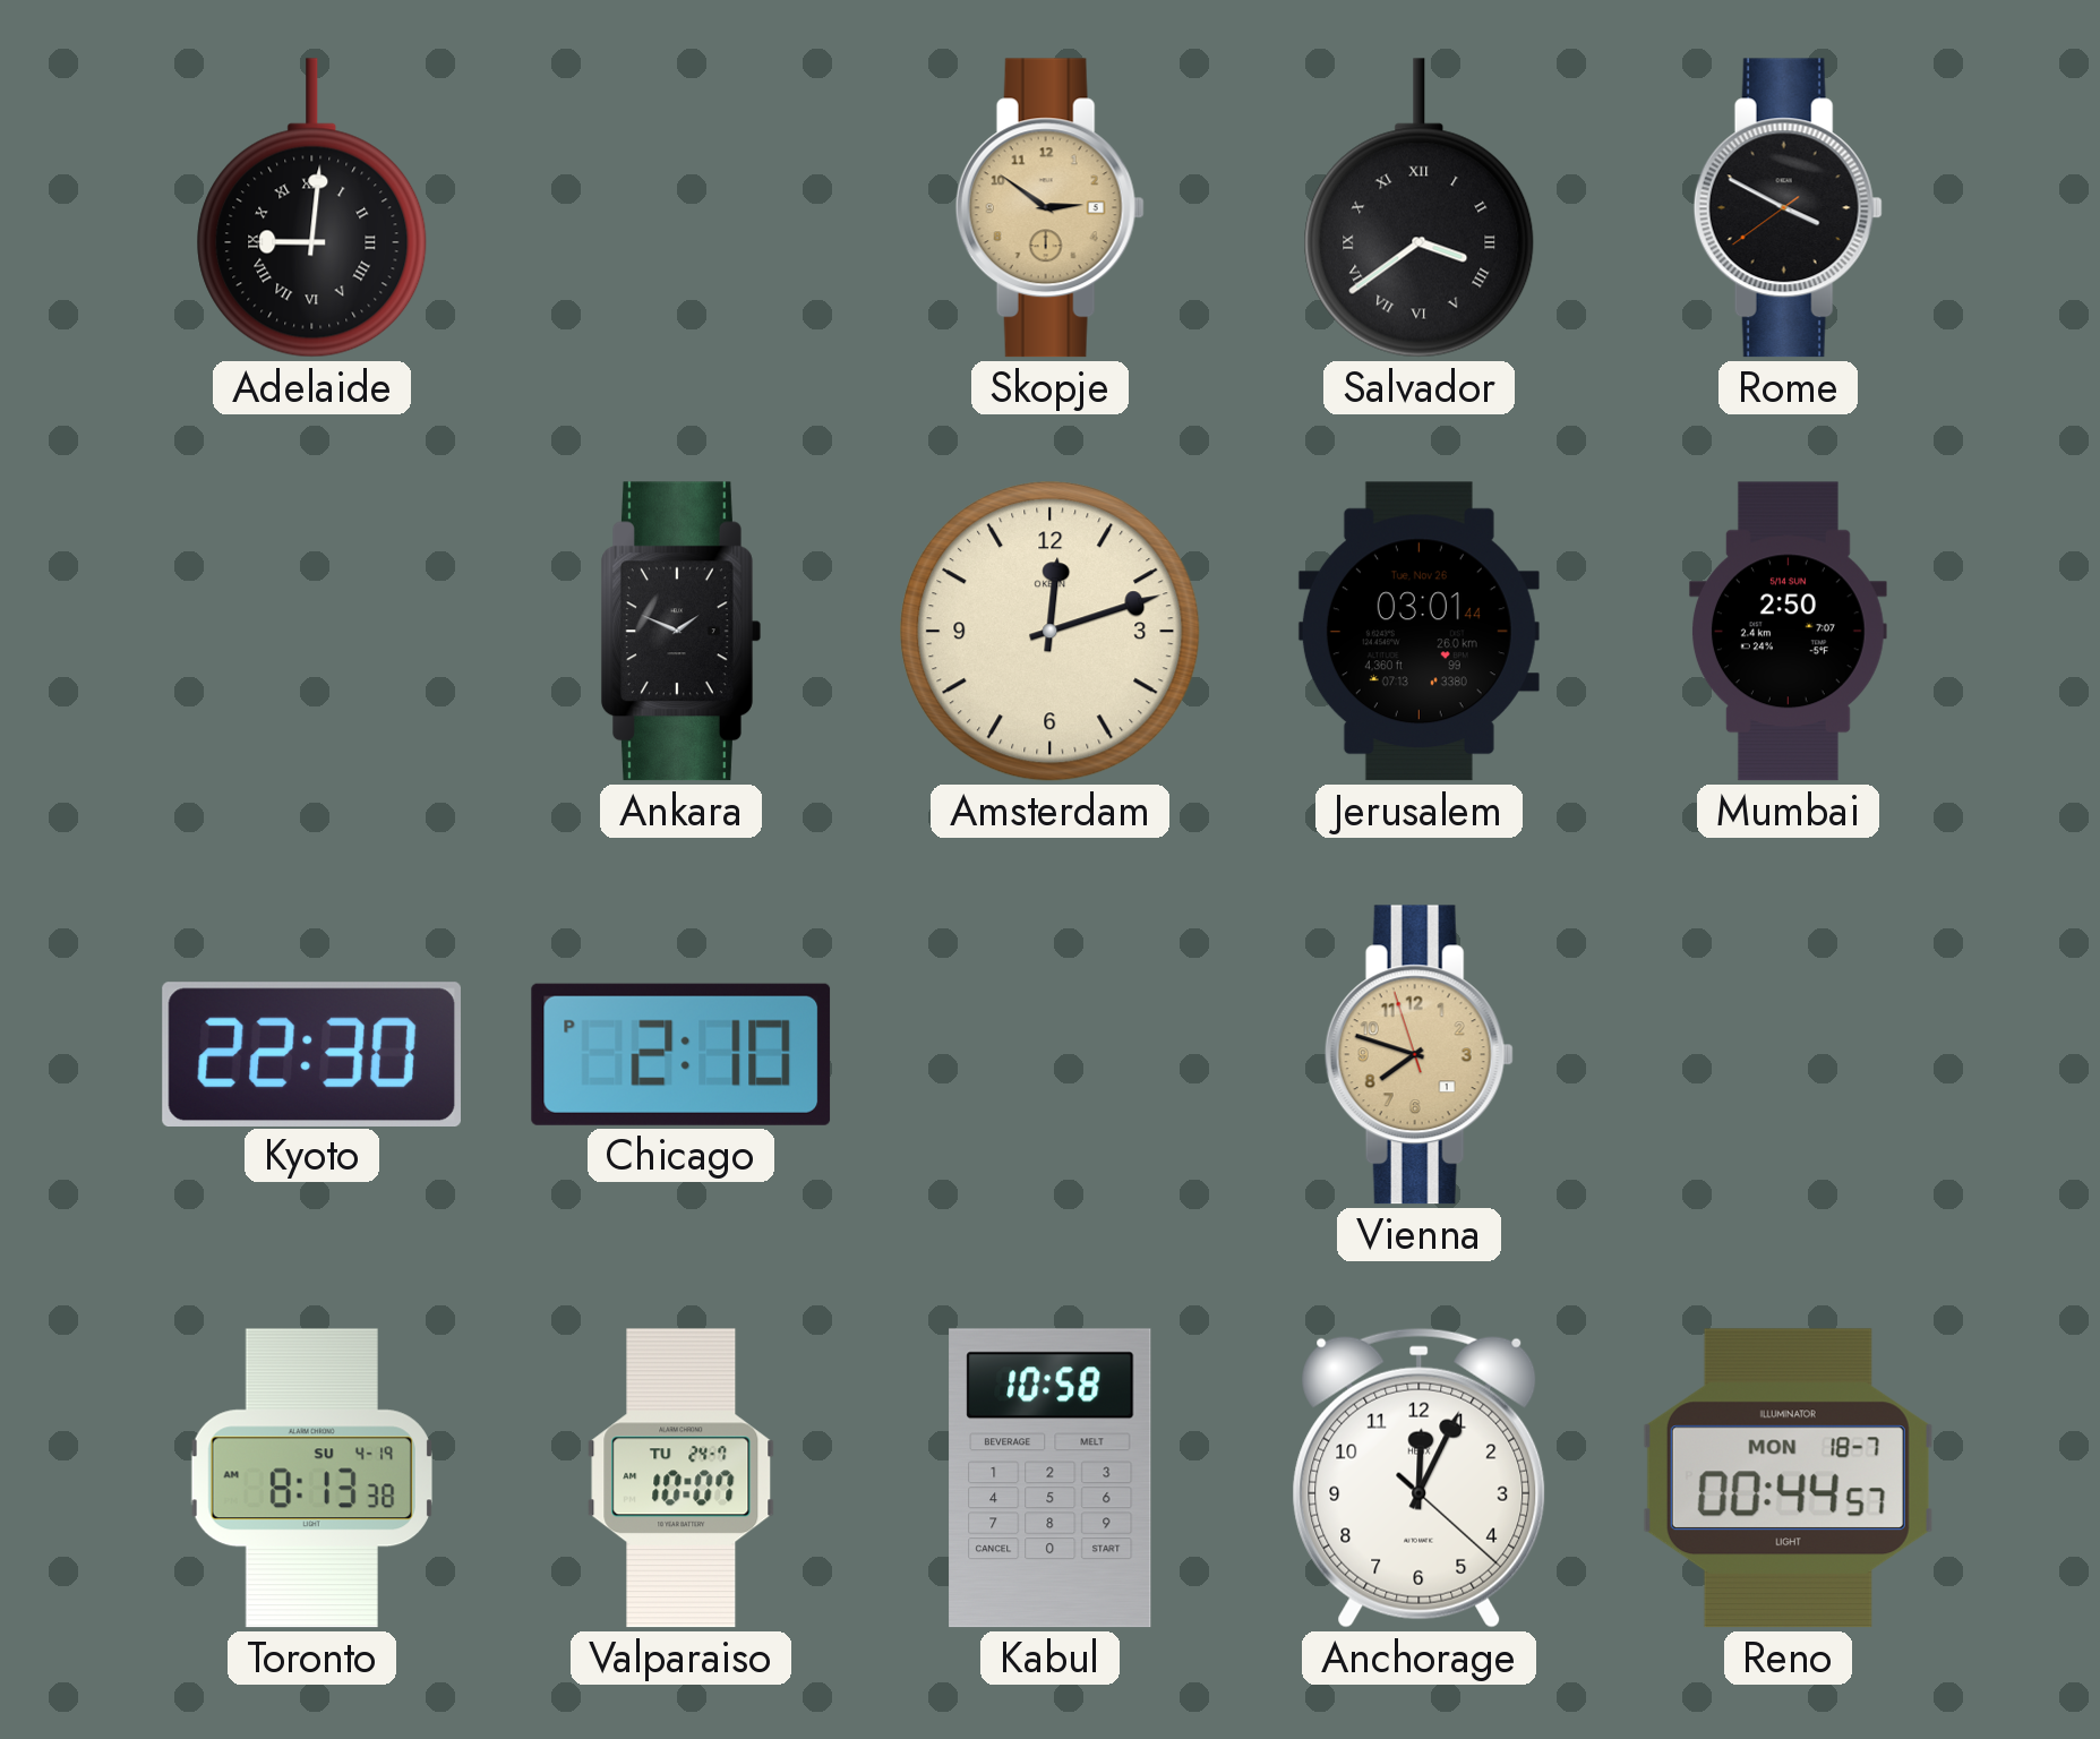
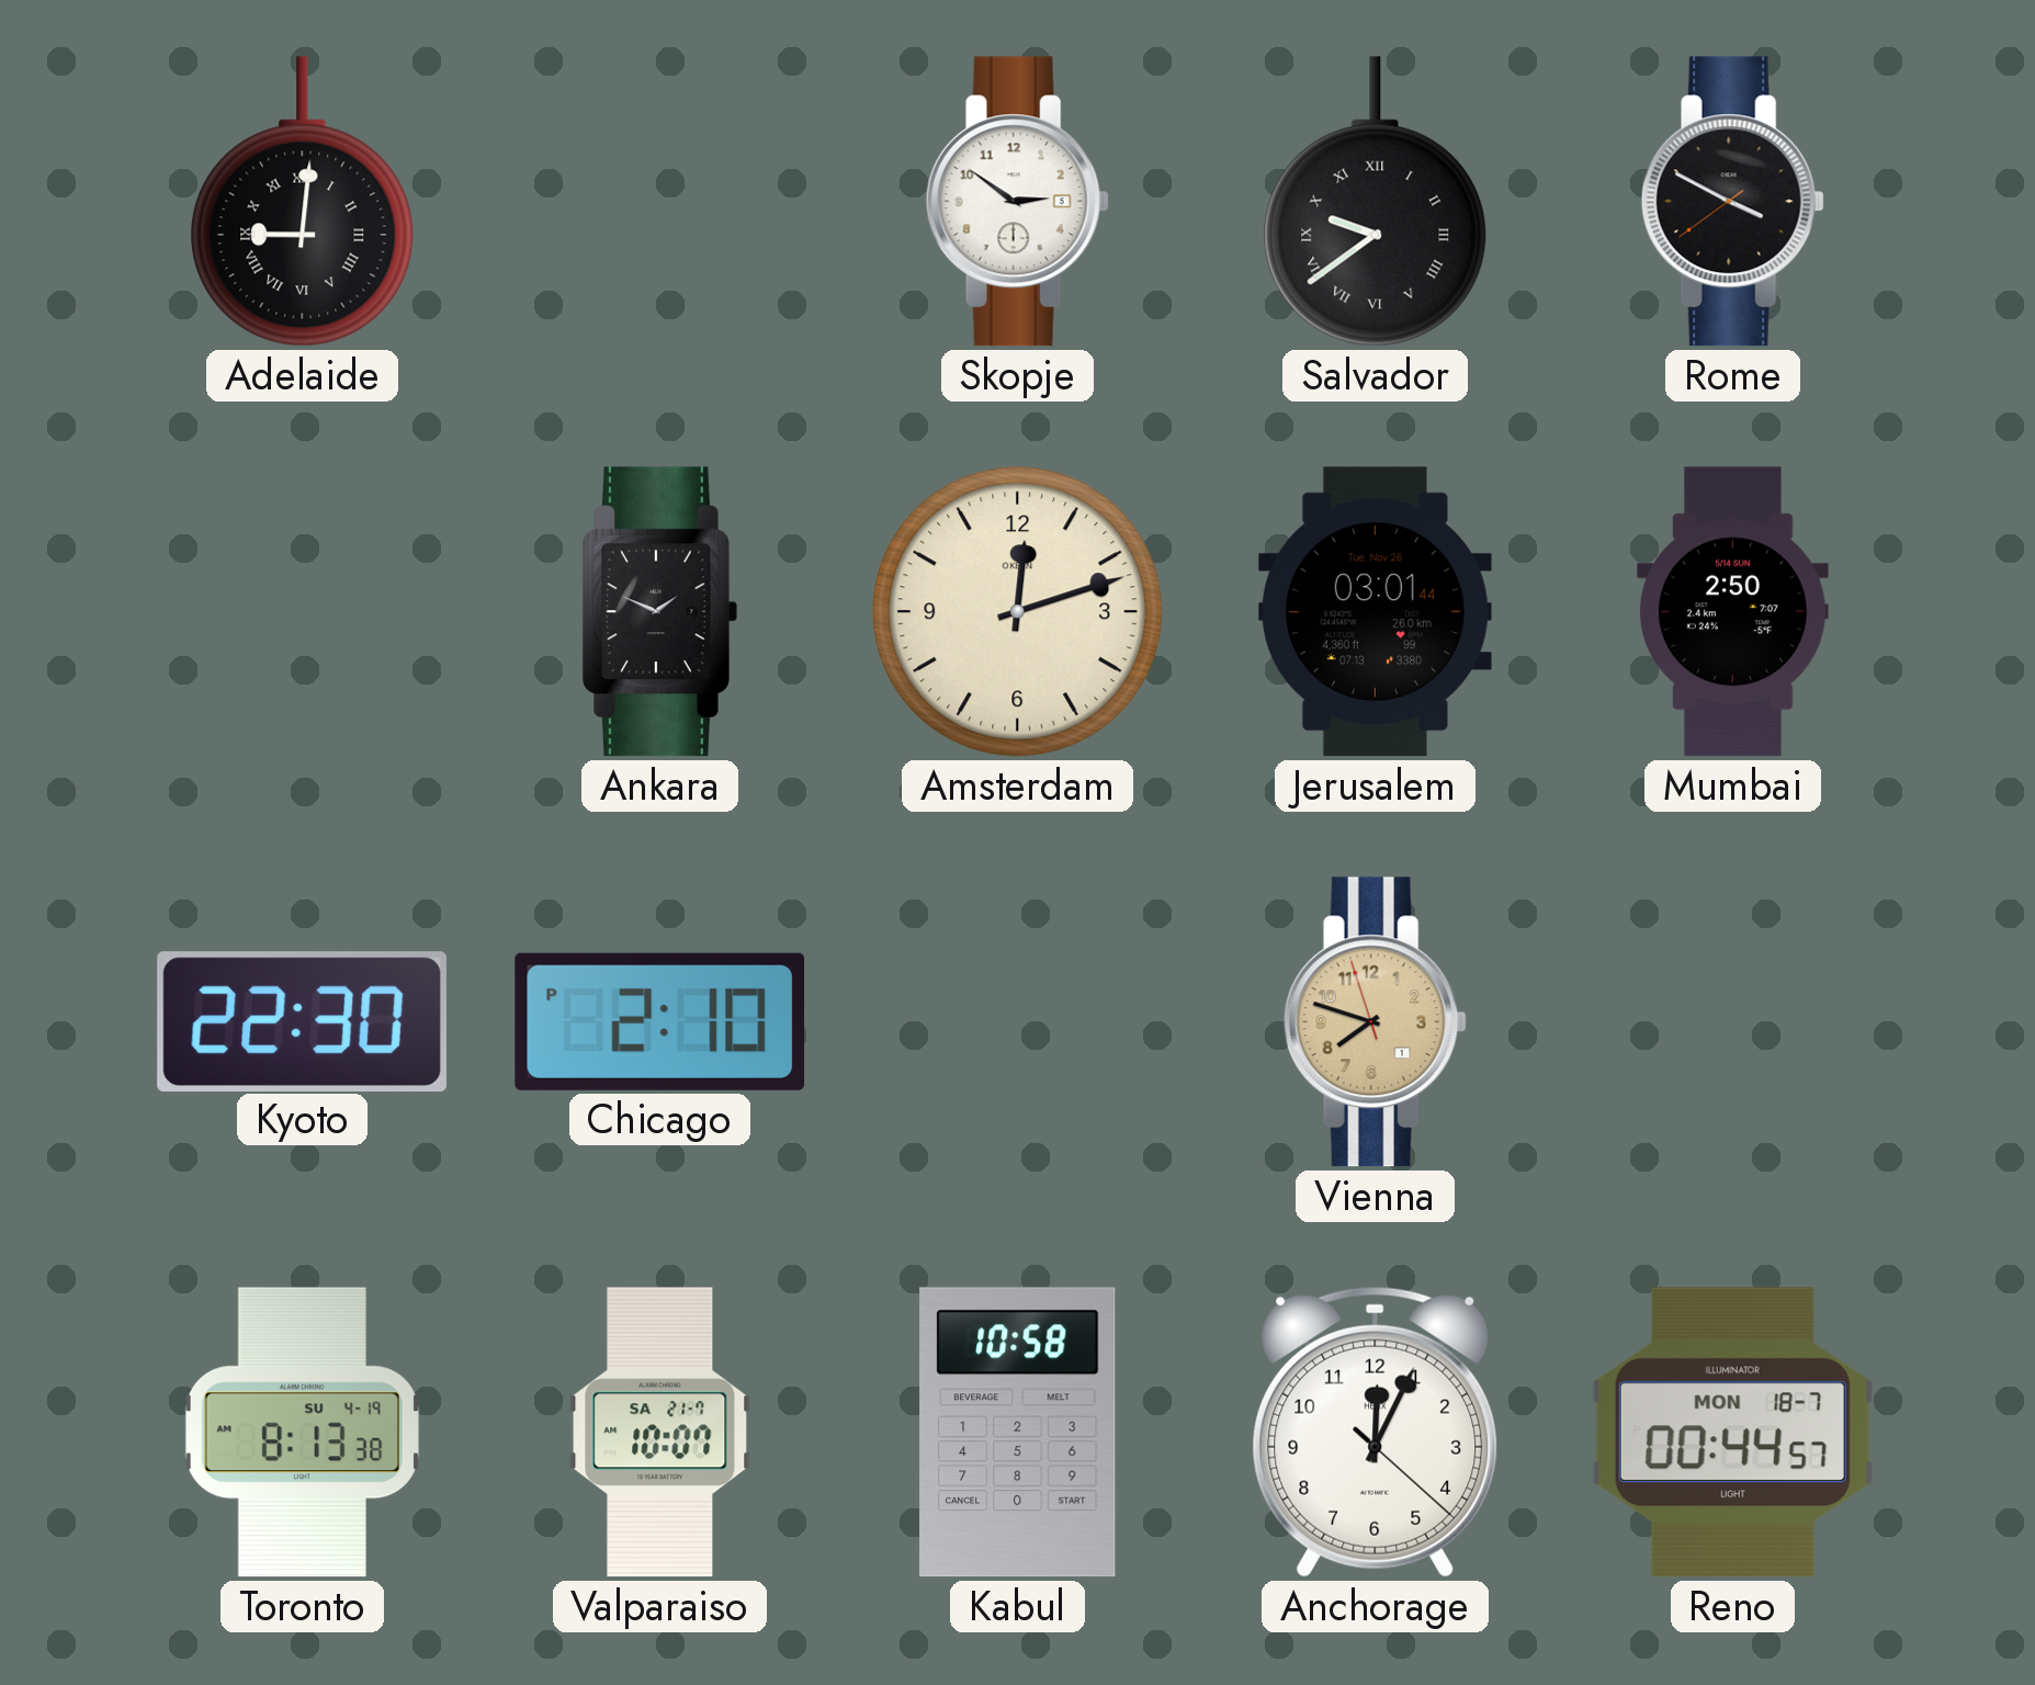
Skopje dial: champagne -> white (1017, 202)
Salvador: 3:39 -> 9:39 (1376, 202)
Valparaiso date: TU 24-7 -> SA 21-7 (660, 1433)
